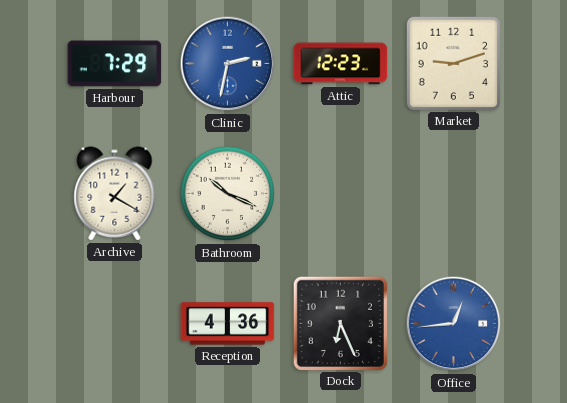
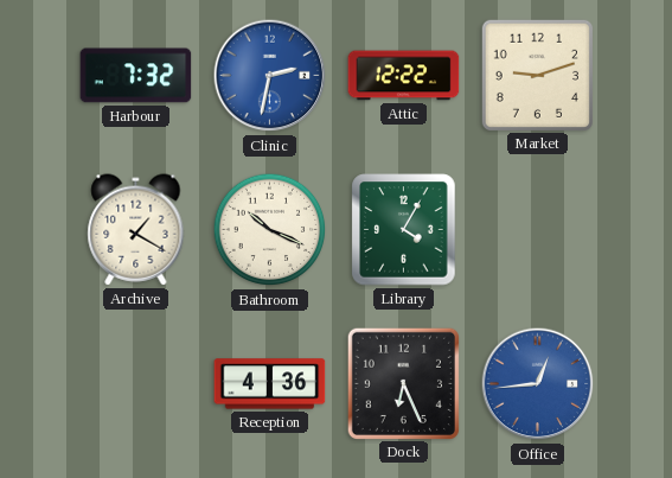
Harbour: 7:29 -> 7:32 (136, 76)
Attic: 12:23 -> 12:22 (404, 76)
Library: none -> 4:05 (404, 230)
